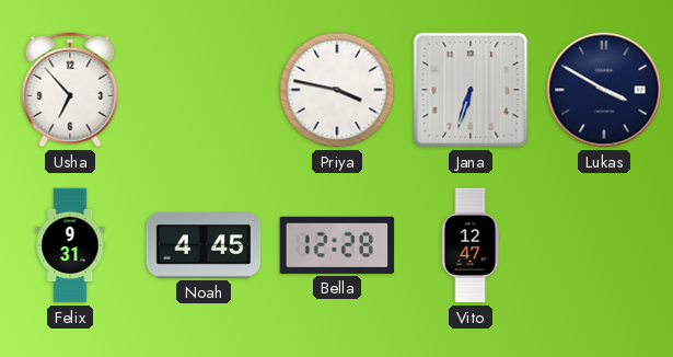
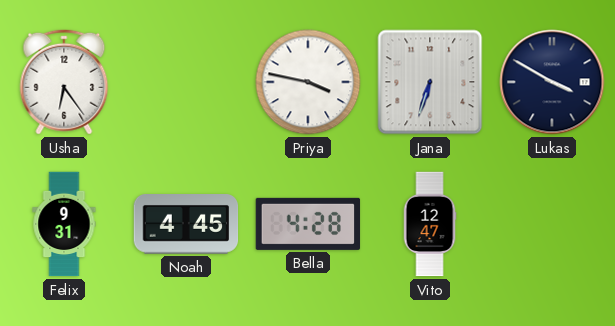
Usha: 6:53 -> 6:24 (64, 82)
Bella: 12:28 -> 4:28 (308, 224)
